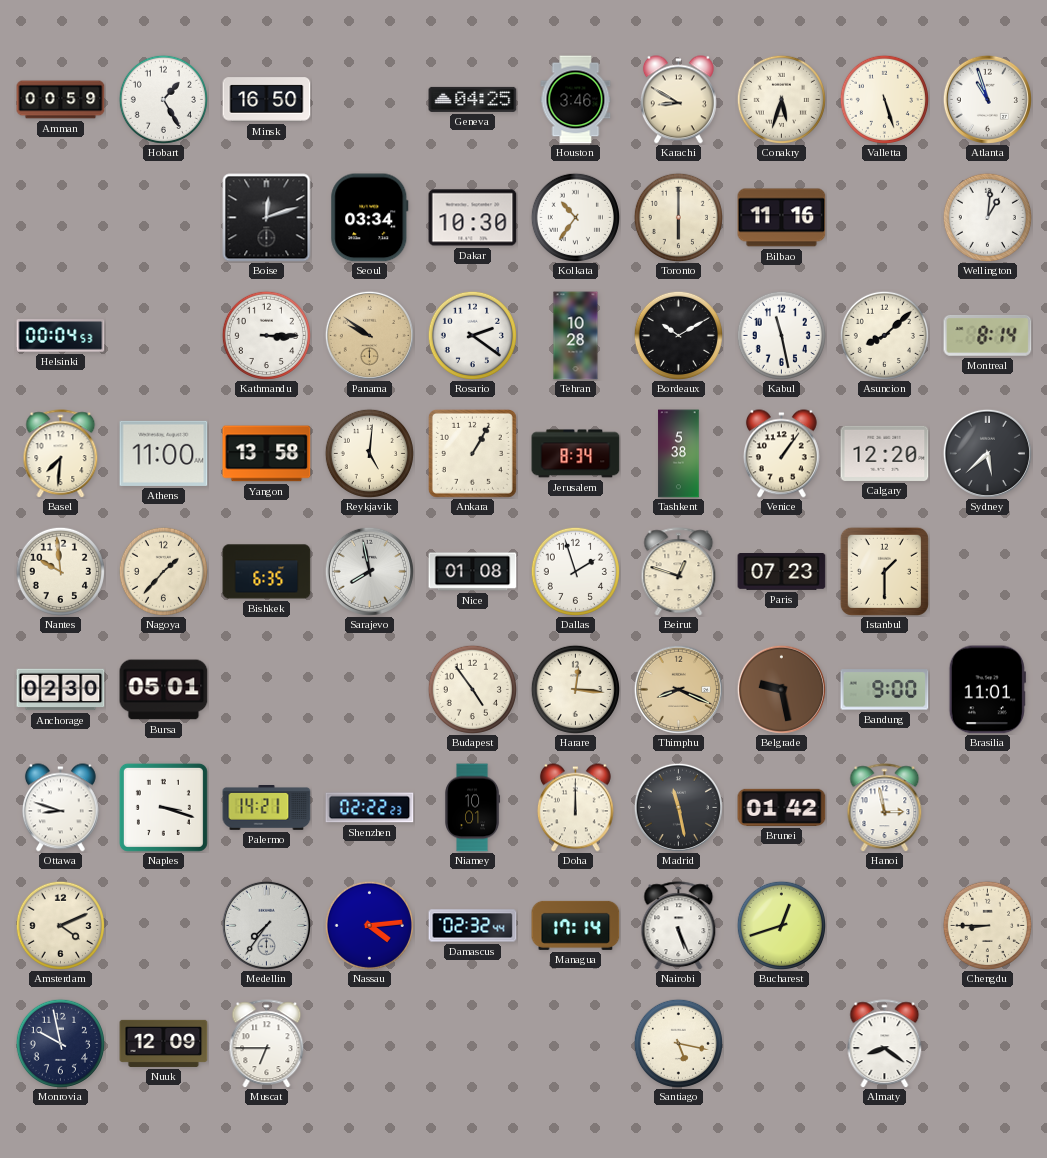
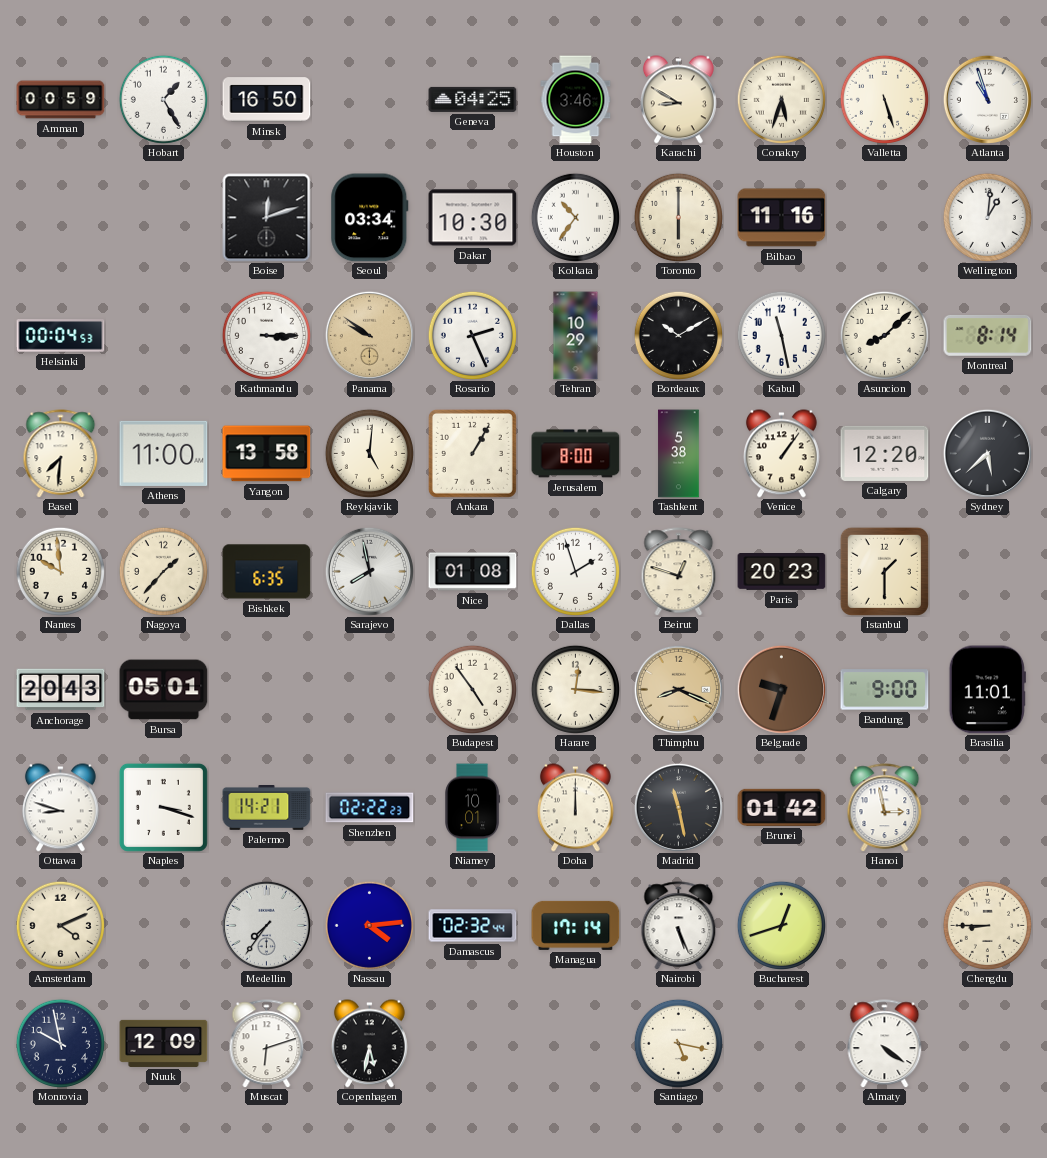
Rosario: 2:21 -> 2:26 (472, 335)
Tehran: 10:28 -> 10:29 (576, 336)
Jerusalem: 8:34 -> 8:00 (576, 454)
Paris: 07:23 -> 20:23 (782, 572)
Anchorage: 02:30 -> 20:43 (61, 690)
Belgrade: 9:28 -> 9:33 (781, 689)
Muscat: 6:45 -> 6:12 (267, 1044)
Copenhagen: none -> 5:32 (369, 1044)
Almaty: 8:21 -> 4:21 (885, 1044)
